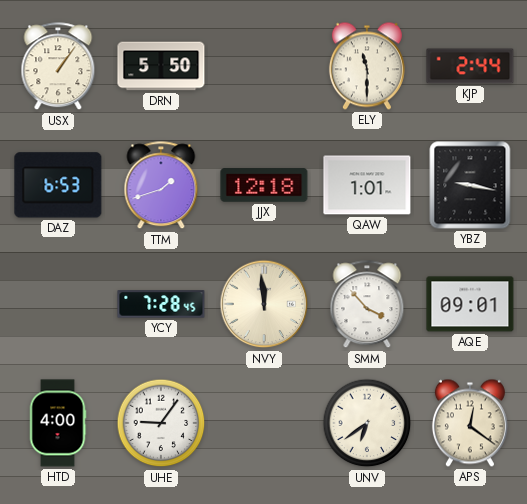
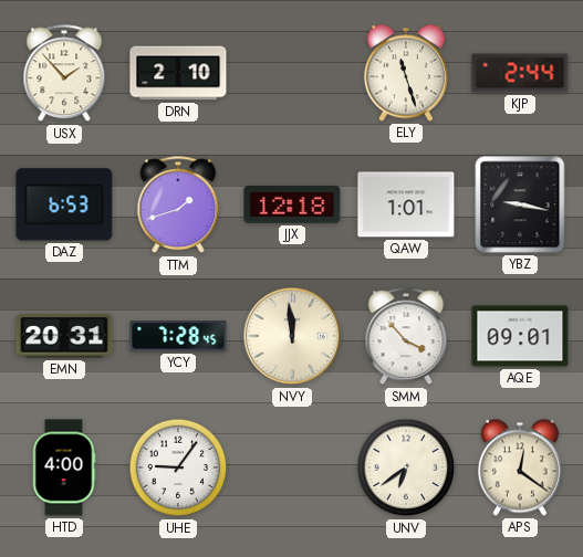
USX: 1:06 -> 1:53 (64, 74)
DRN: 5:50 -> 2:10 (178, 73)
ELY: 11:30 -> 11:27 (406, 73)
EMN: none -> 20:31 (64, 336)
